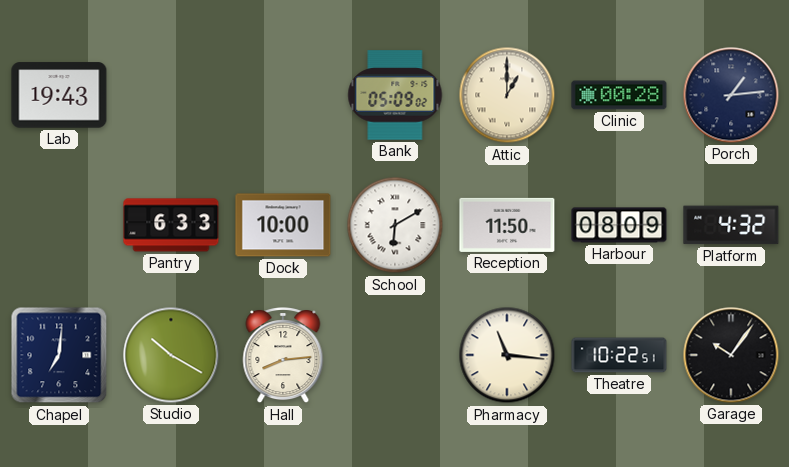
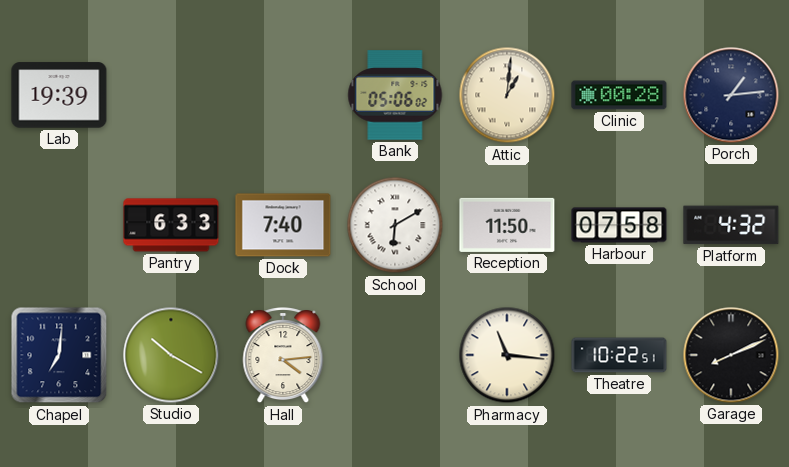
Lab: 19:43 -> 19:39 (59, 95)
Bank: 05:09 -> 05:06 (395, 95)
Attic: 1:00 -> 1:01 (507, 95)
Dock: 10:00 -> 7:40 (283, 225)
Harbour: 08:09 -> 07:58 (619, 225)
Hall: 8:14 -> 4:14 (283, 356)
Garage: 10:06 -> 8:11 (731, 355)
